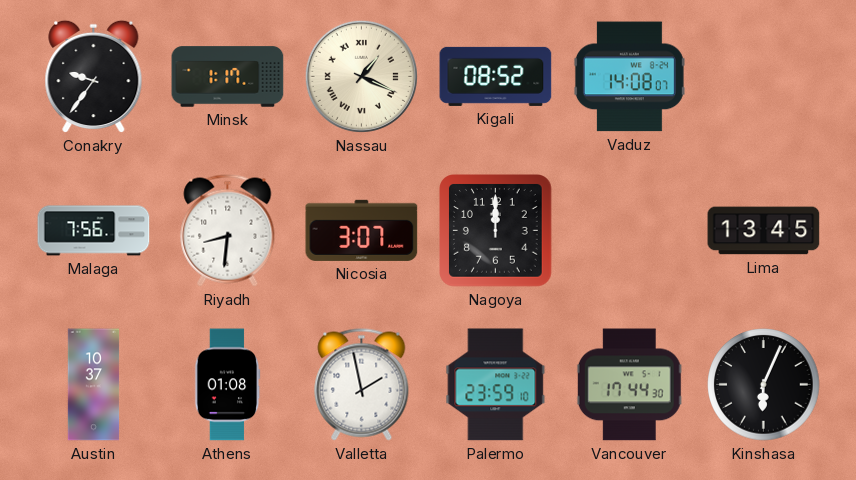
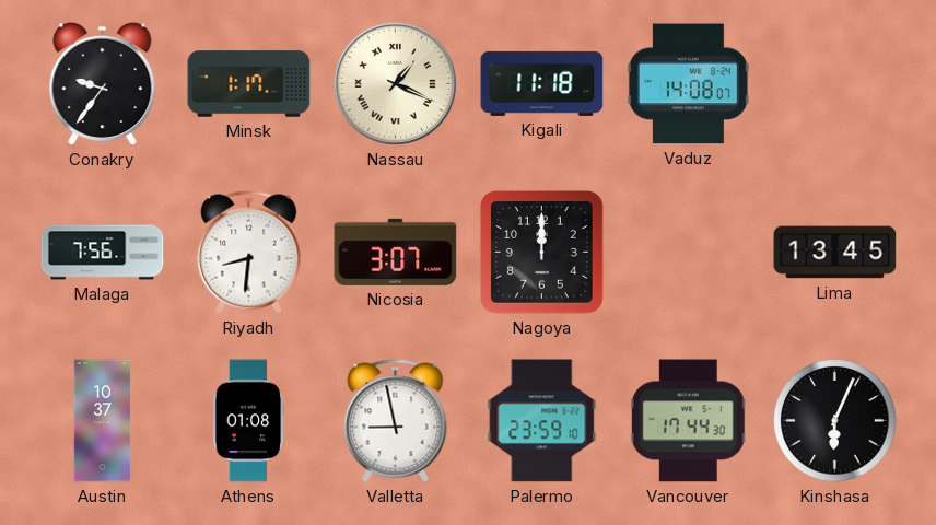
Kigali: 08:52 -> 11:18 (542, 83)
Valletta: 1:58 -> 8:58 (396, 421)
